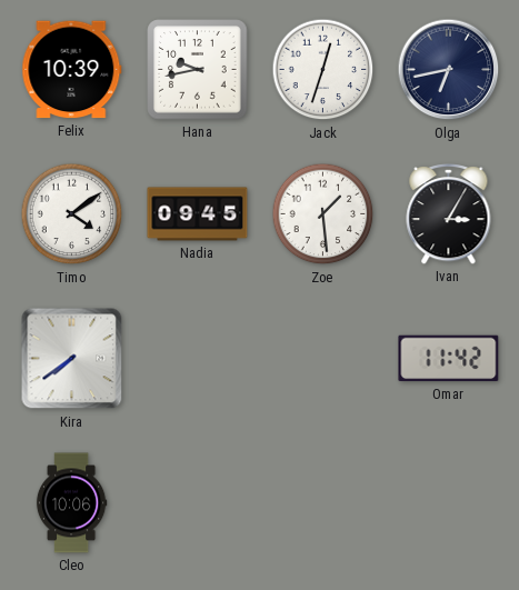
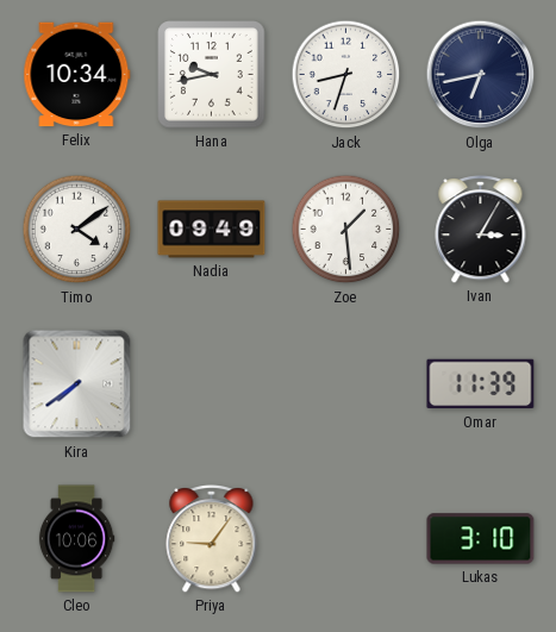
Felix: 10:39 -> 10:34 (77, 75)
Jack: 12:33 -> 8:33 (346, 75)
Nadia: 09:45 -> 09:49 (212, 230)
Omar: 11:42 -> 11:39 (481, 384)
Priya: none -> 9:06 (212, 539)
Lukas: none -> 3:10 (481, 539)
